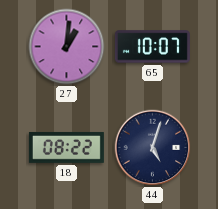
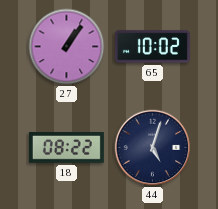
27: 1:01 -> 1:06 (67, 47)
65: 10:07 -> 10:02 (152, 47)
